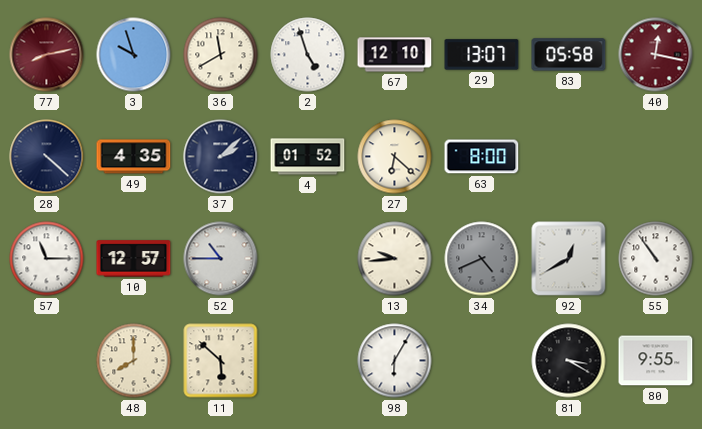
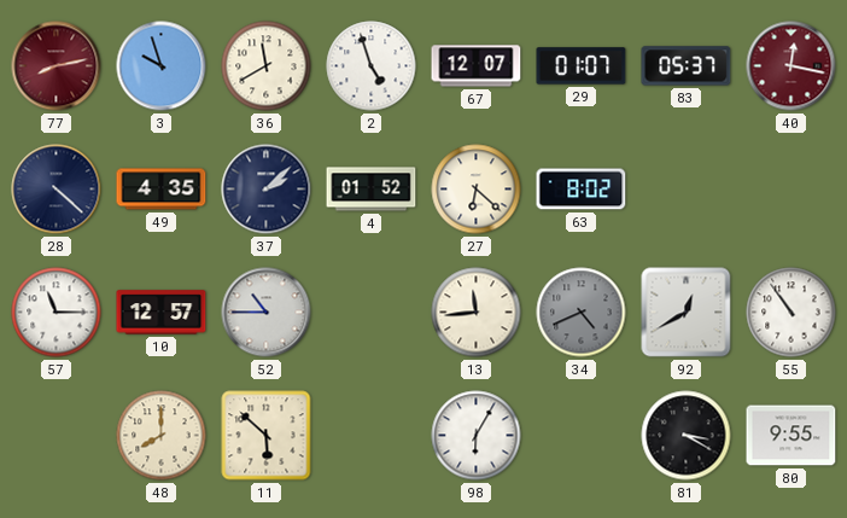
67: 12:10 -> 12:07 (477, 66)
29: 13:07 -> 01:07 (582, 66)
83: 05:58 -> 05:37 (687, 66)
63: 8:00 -> 8:02 (582, 190)
13: 9:44 -> 11:44 (477, 313)
